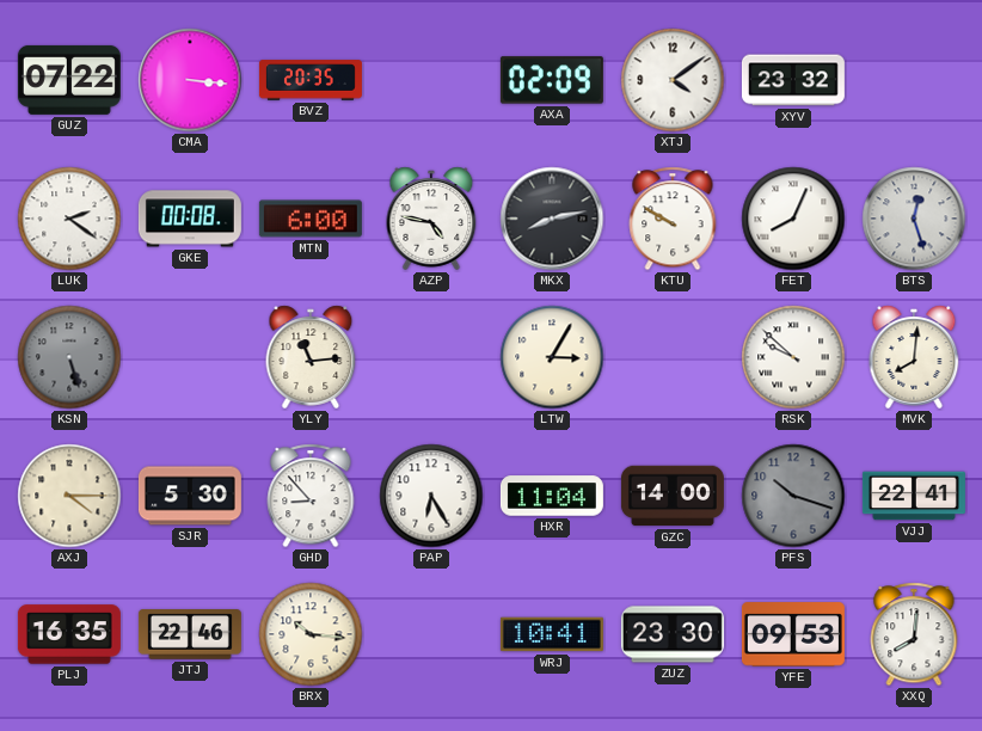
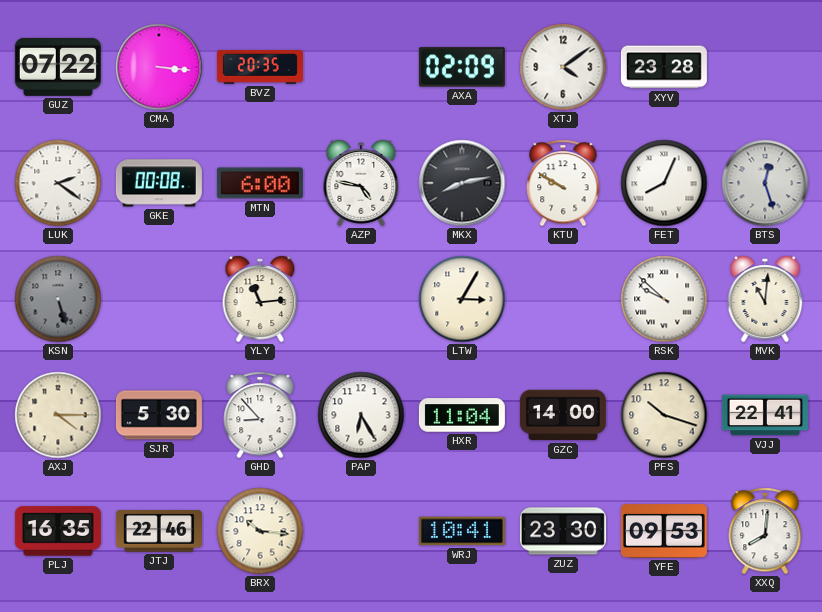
XYV: 23:32 -> 23:28 (664, 67)
MVK: 8:01 -> 11:01 (765, 299)
PFS dial: grey -> cream (664, 415)
